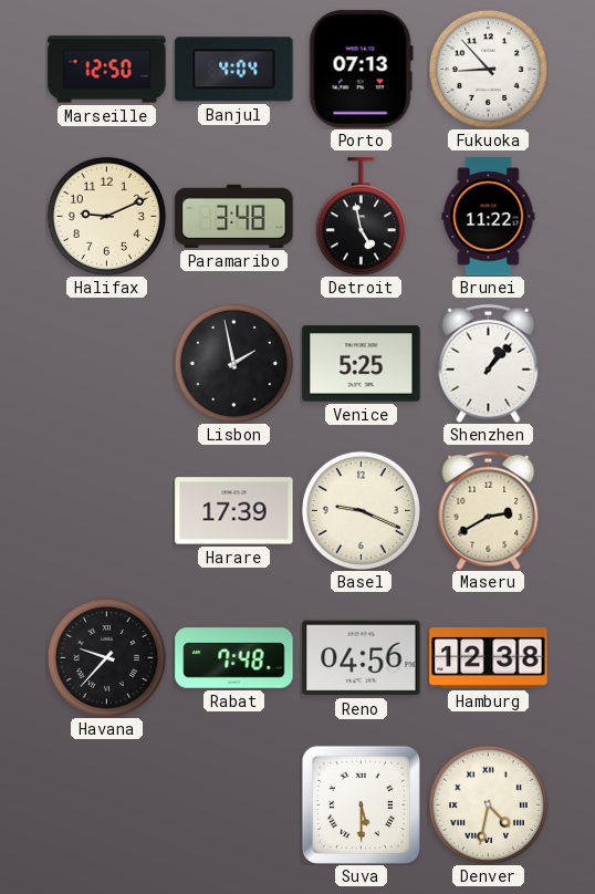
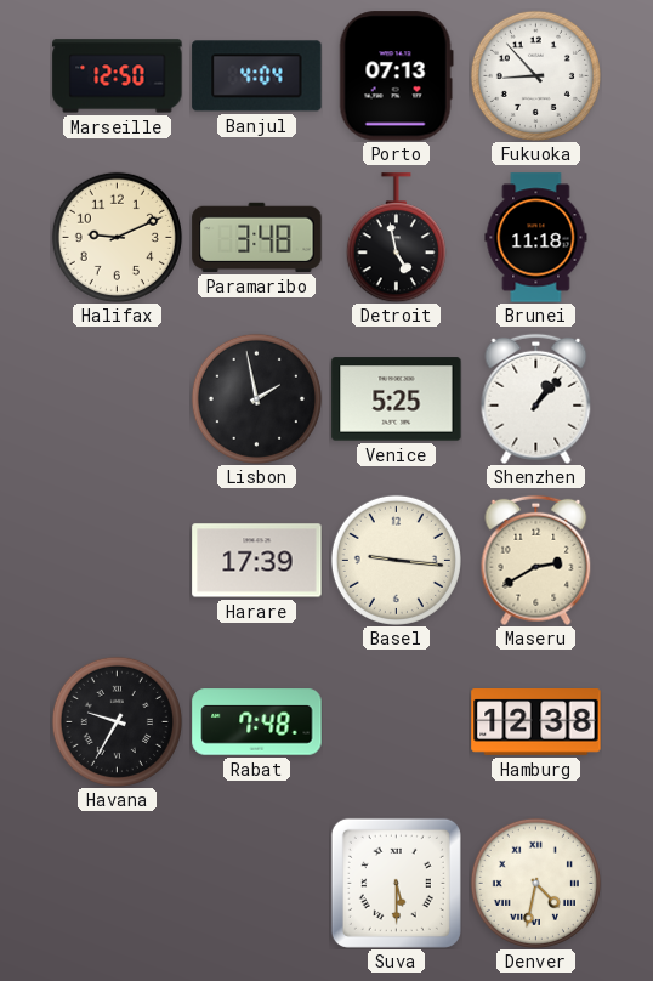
Brunei: 11:22 -> 11:18 (536, 238)
Basel: 9:19 -> 9:16 (396, 560)
Havana: 9:37 -> 9:35 (117, 721)
Reno: 04:56 -> none (362, 658)
